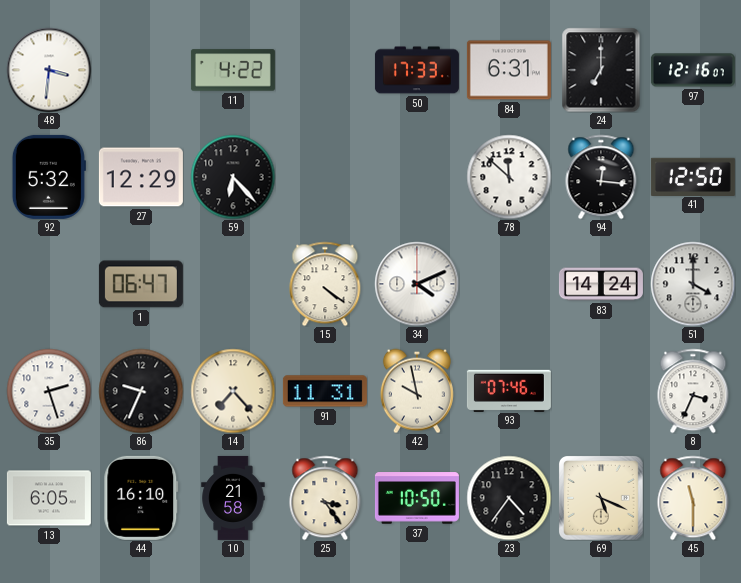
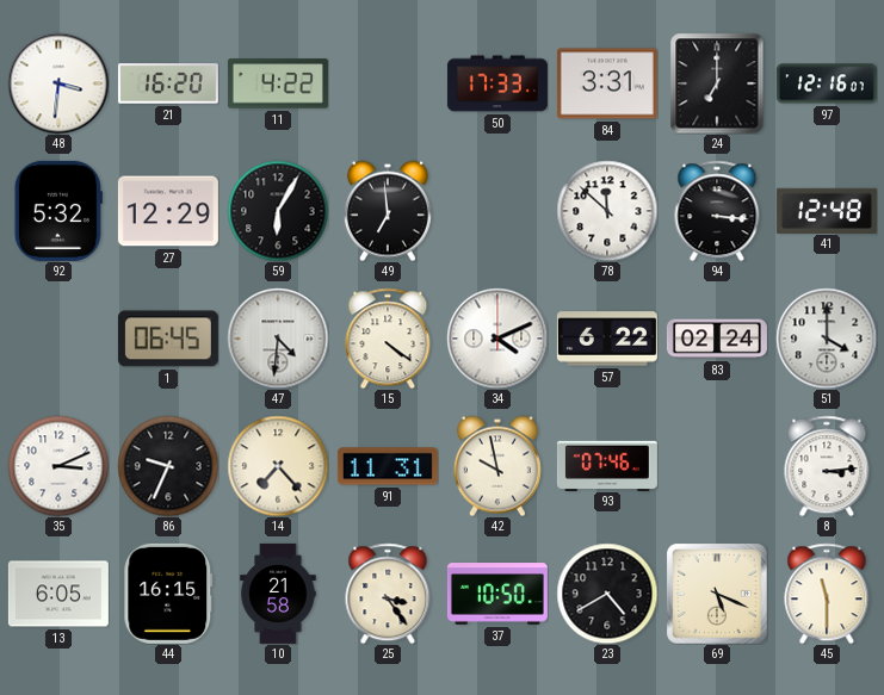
21: none -> 16:20 (168, 83)
84: 6:31 -> 3:31 (607, 83)
59: 6:23 -> 6:05 (278, 211)
49: none -> 6:59 (388, 211)
94: 12:16 -> 3:16 (717, 211)
41: 12:50 -> 12:48 (827, 210)
1: 06:47 -> 06:45 (168, 339)
47: none -> 4:31 (278, 339)
57: none -> 6:22 (607, 339)
83: 14:24 -> 02:24 (717, 339)
35: 2:27 -> 3:11 (58, 466)
8: 3:34 -> 3:14 (827, 466)
44: 16:10 -> 16:15 (168, 594)
23: 4:36 -> 4:40 (607, 594)
